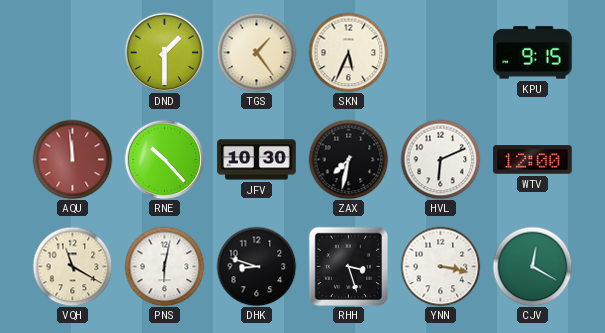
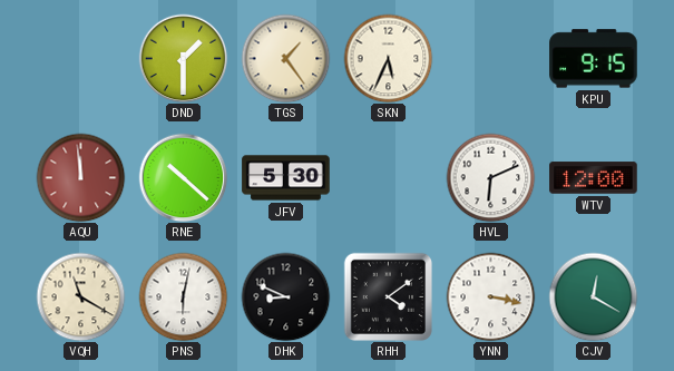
RNE: 10:23 -> 10:22 (183, 177)
JFV: 10:30 -> 5:30 (286, 178)
ZAX: 7:32 -> none (348, 159)
DHK: 8:48 -> 8:49 (285, 296)
RHH: 3:27 -> 4:09 (388, 296)
